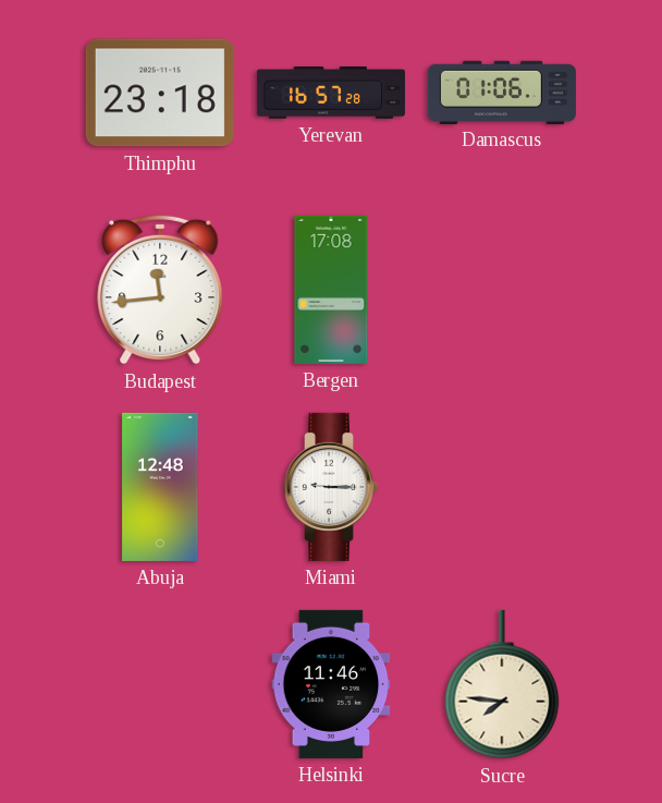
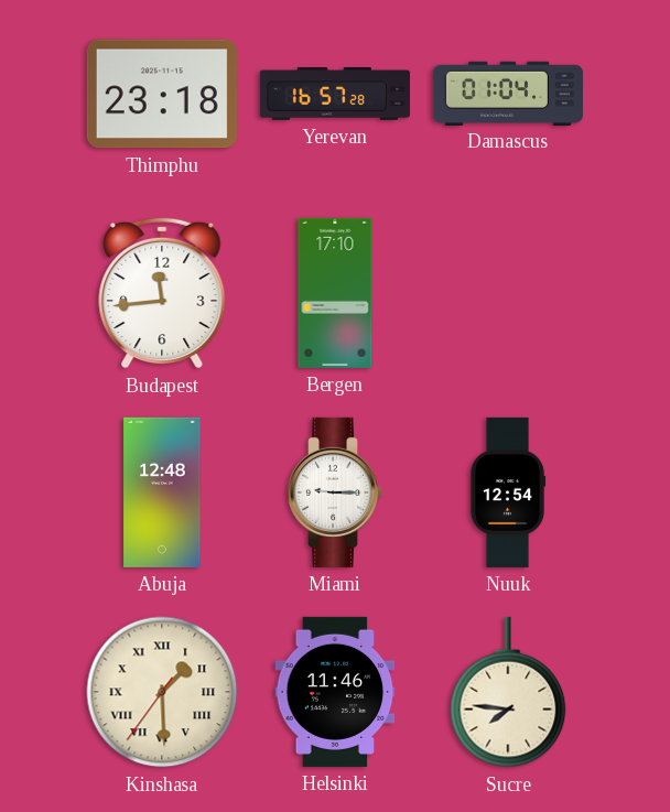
Damascus: 01:06 -> 01:04 (508, 93)
Bergen: 17:08 -> 17:10 (335, 293)
Nuuk: none -> 12:54 (508, 492)
Kinshasa: none -> 1:29 (162, 692)
